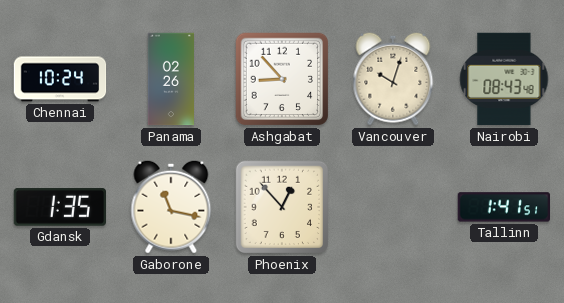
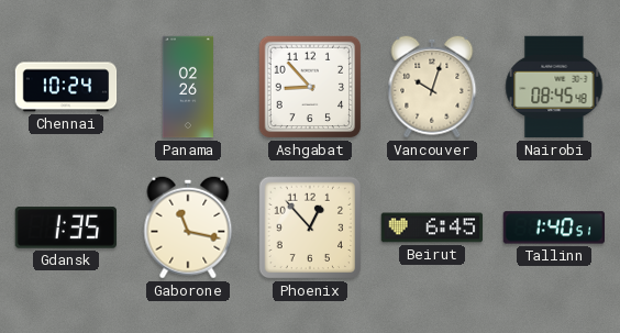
Nairobi: 08:43 -> 08:45 (554, 87)
Beirut: none -> 6:45 (432, 227)
Tallinn: 1:41 -> 1:40 (553, 227)
